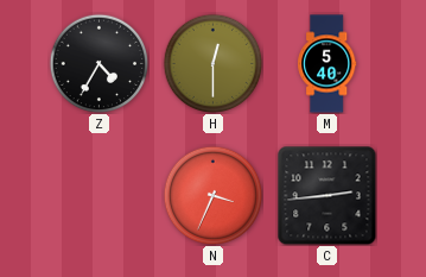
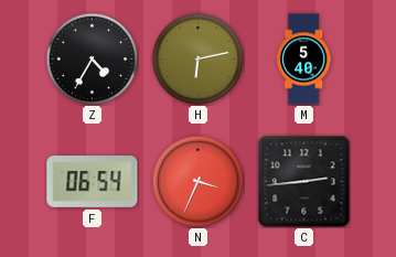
H: 12:30 -> 6:13 (197, 58)
F: none -> 06:54 (93, 182)
